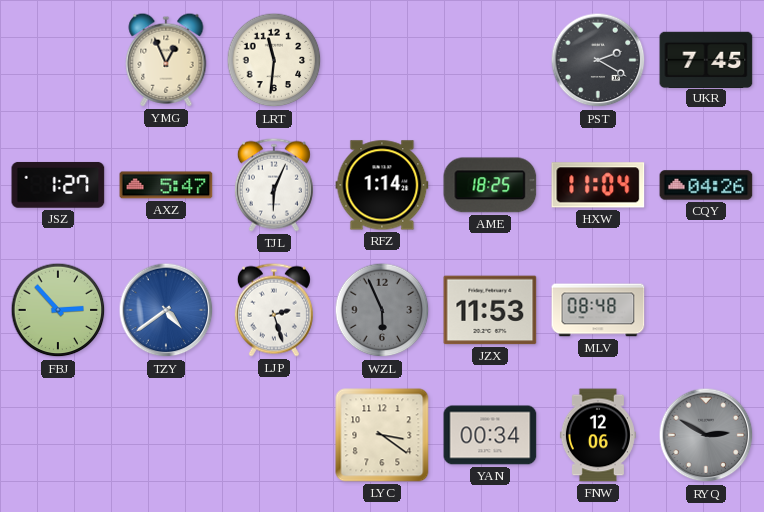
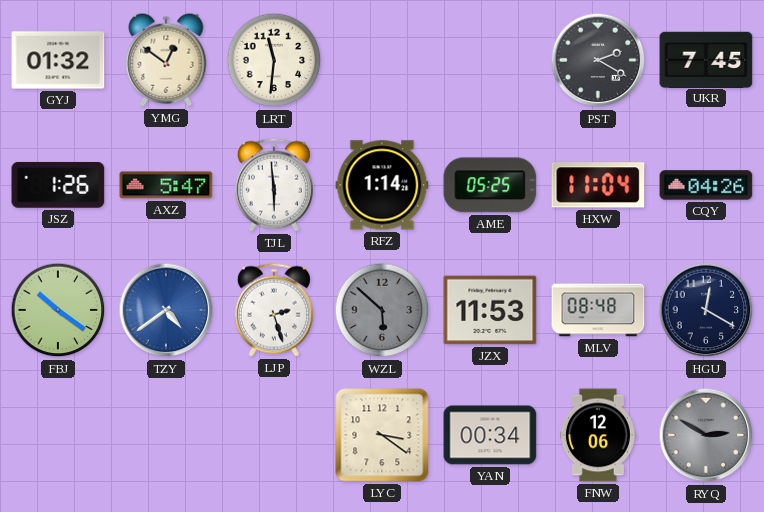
GYJ: none -> 01:32 (58, 60)
YMG: 12:56 -> 12:51 (166, 60)
JSZ: 1:27 -> 1:26 (58, 185)
TJL: 6:04 -> 5:59 (274, 185)
AME: 18:25 -> 05:25 (490, 185)
FBJ: 2:53 -> 10:21 (58, 310)
WZL: 5:56 -> 5:52 (382, 310)
HGU: none -> 12:20 (706, 310)
